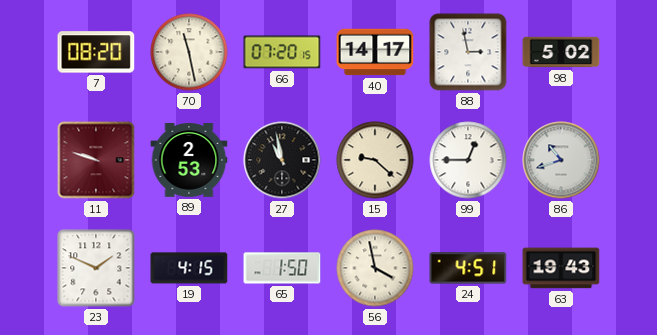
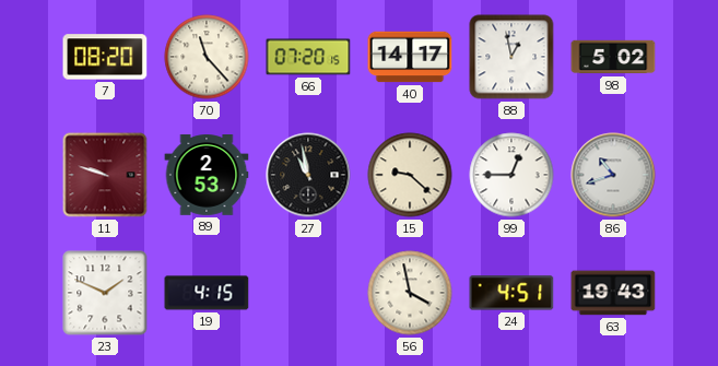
70: 11:28 -> 11:23 (207, 57)
88: 2:58 -> 12:58 (511, 57)
65: 1:50 -> none (282, 268)
